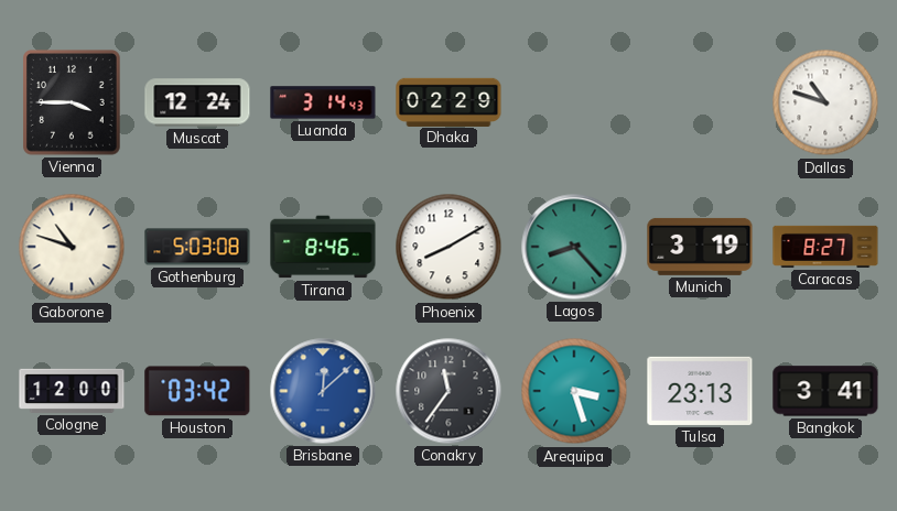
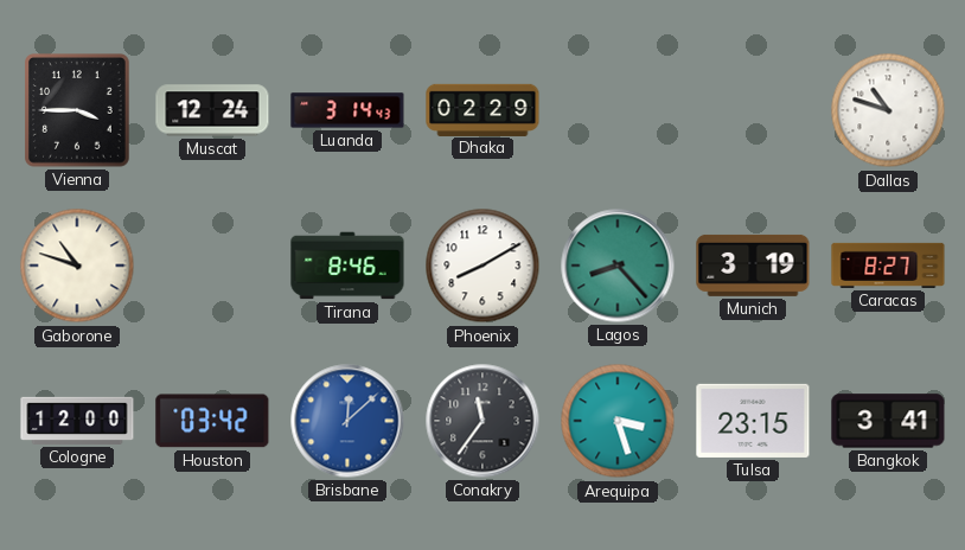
Gothenburg: 5:03 -> none (197, 247)
Tulsa: 23:13 -> 23:15 (753, 421)
